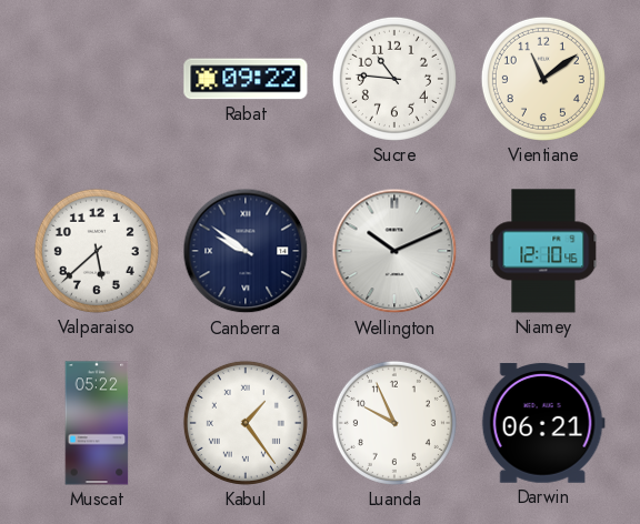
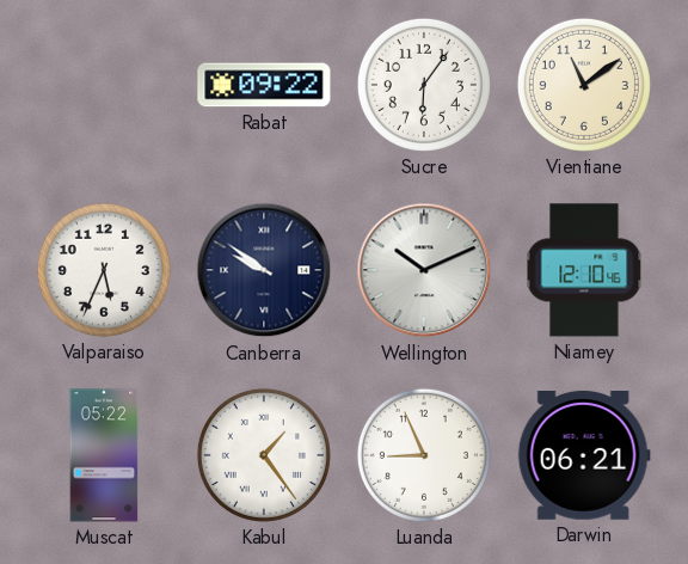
Sucre: 10:46 -> 6:06 (424, 85)
Valparaiso: 5:38 -> 5:34 (104, 270)
Luanda: 9:56 -> 8:56 (424, 455)
